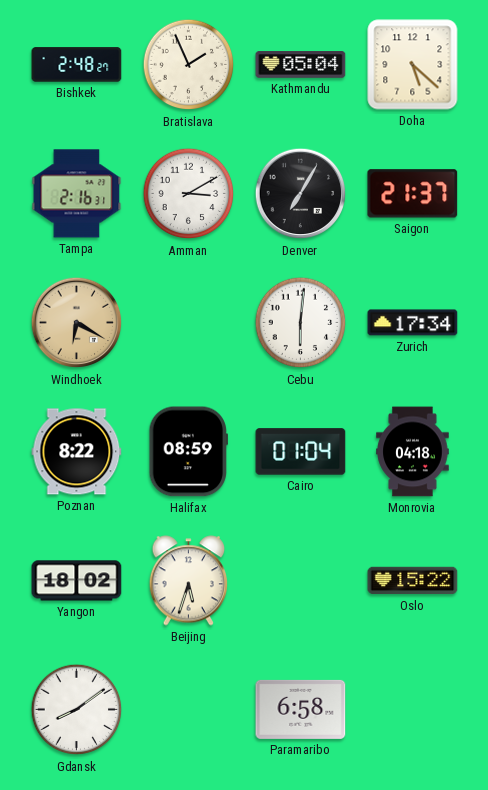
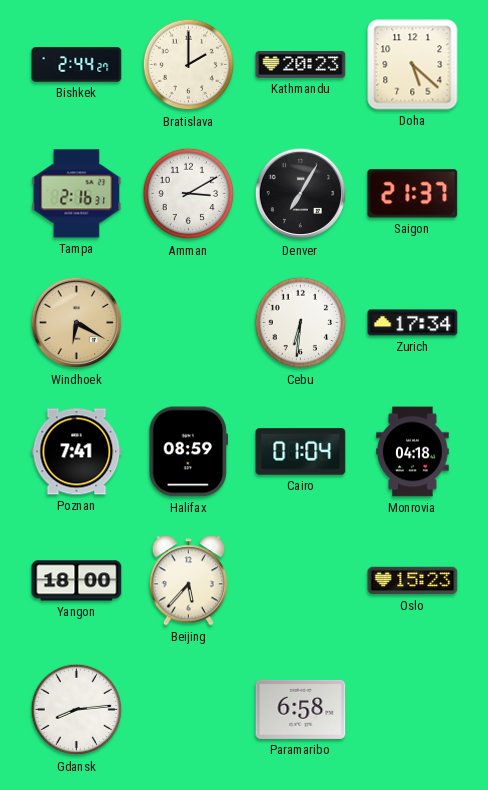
Bishkek: 2:48 -> 2:44 (77, 65)
Bratislava: 1:56 -> 2:00 (189, 65)
Kathmandu: 05:04 -> 20:23 (301, 65)
Cebu: 6:01 -> 6:31 (301, 323)
Poznan: 8:22 -> 7:41 (77, 452)
Yangon: 18:02 -> 18:00 (77, 581)
Beijing: 5:33 -> 5:37 (189, 581)
Oslo: 15:22 -> 15:23 (413, 581)
Gdansk: 8:09 -> 8:14 (77, 710)
